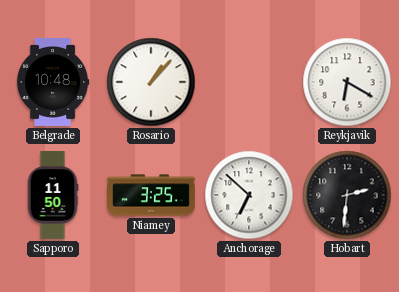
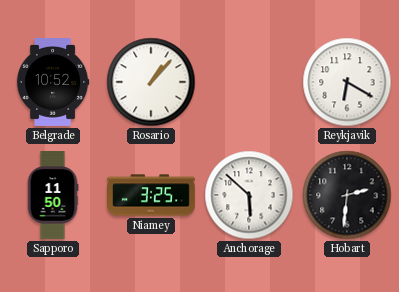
Belgrade: 10:48 -> 10:52 (53, 83)
Anchorage: 6:52 -> 5:52 (249, 195)
